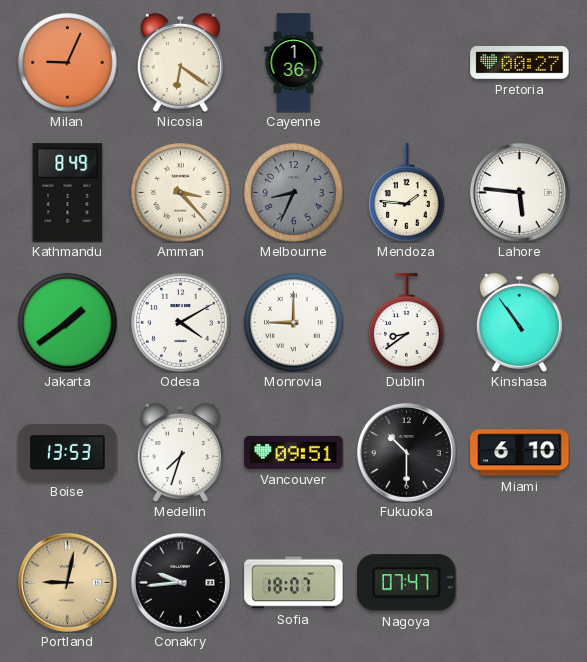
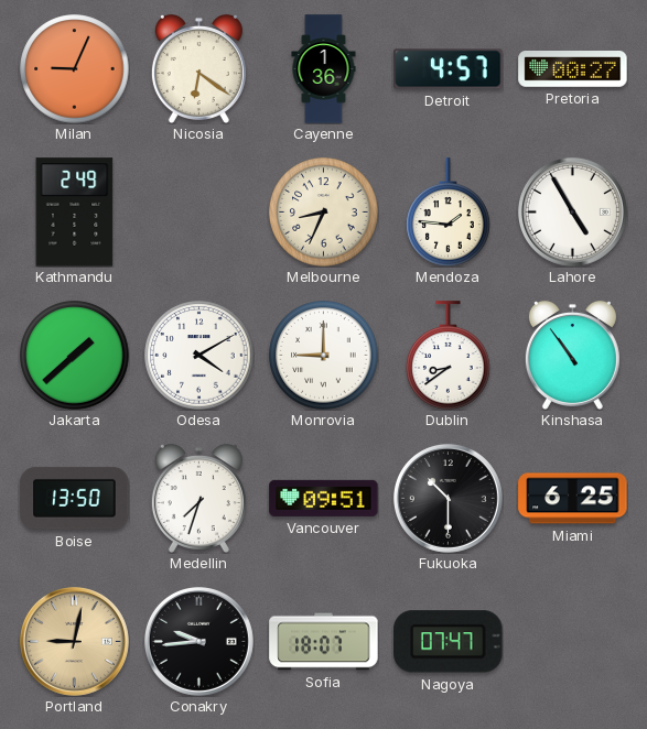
Detroit: none -> 4:57 (449, 69)
Kathmandu: 8:49 -> 2:49 (75, 213)
Amman: 3:23 -> none (181, 193)
Melbourne dial: grey -> cream (324, 213)
Lahore: 5:46 -> 4:55 (572, 211)
Jakarta: 1:39 -> 1:38 (75, 356)
Boise: 13:53 -> 13:50 (75, 498)
Miami: 6:10 -> 6:25 (573, 499)
